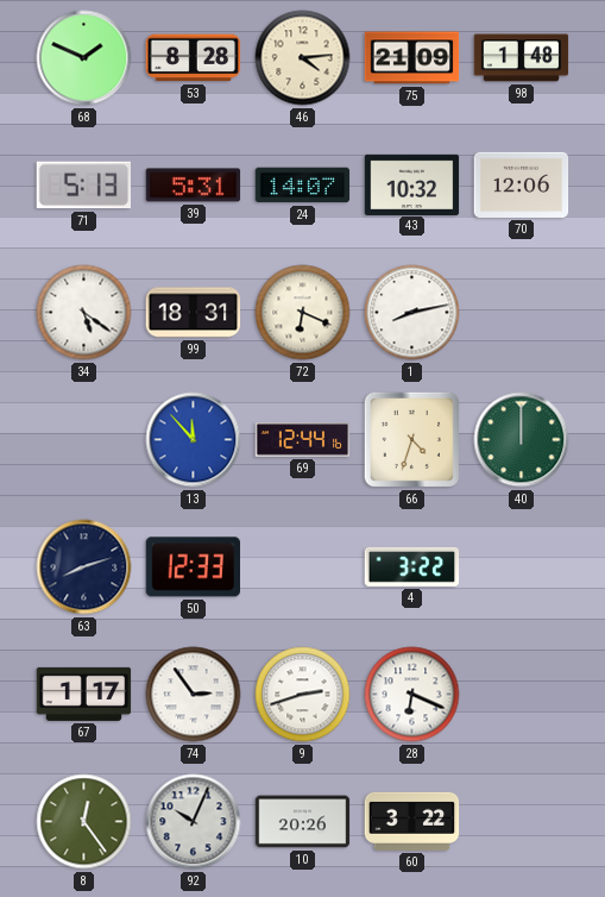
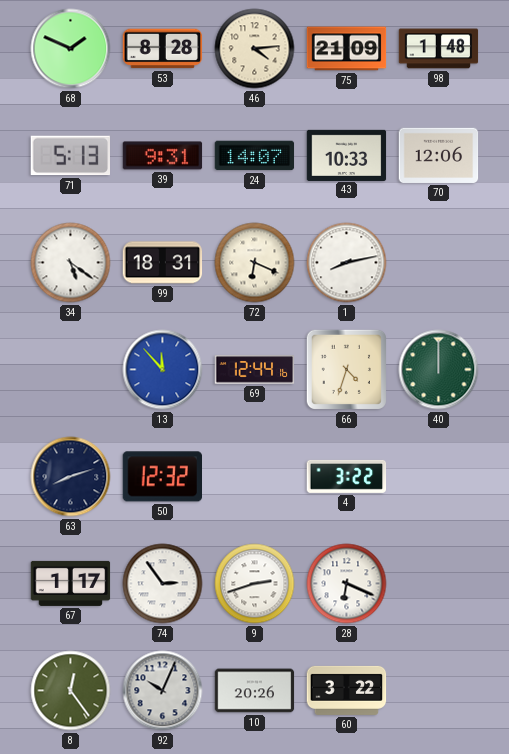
39: 5:31 -> 9:31 (163, 156)
43: 10:32 -> 10:33 (347, 155)
50: 12:33 -> 12:32 (162, 477)
